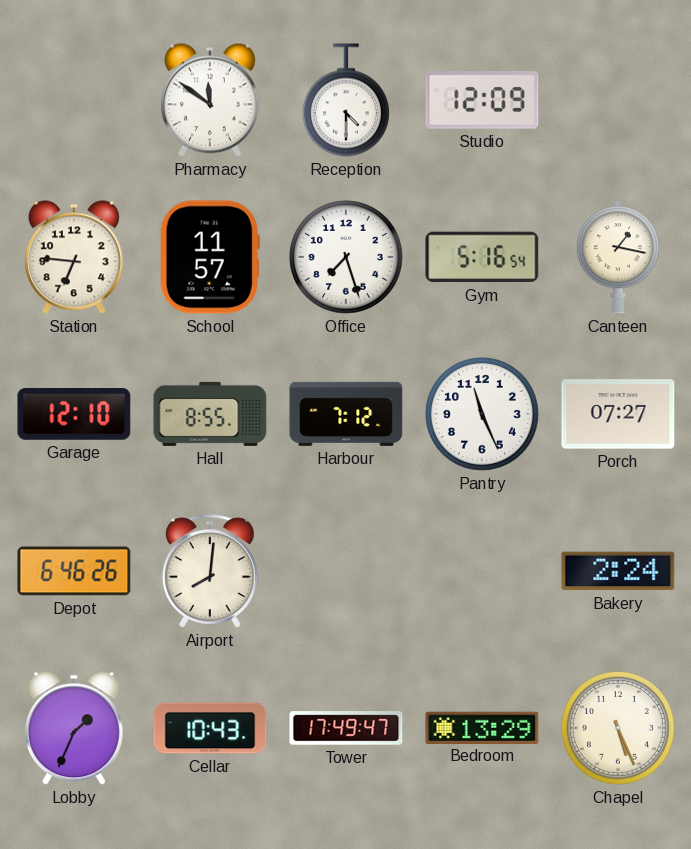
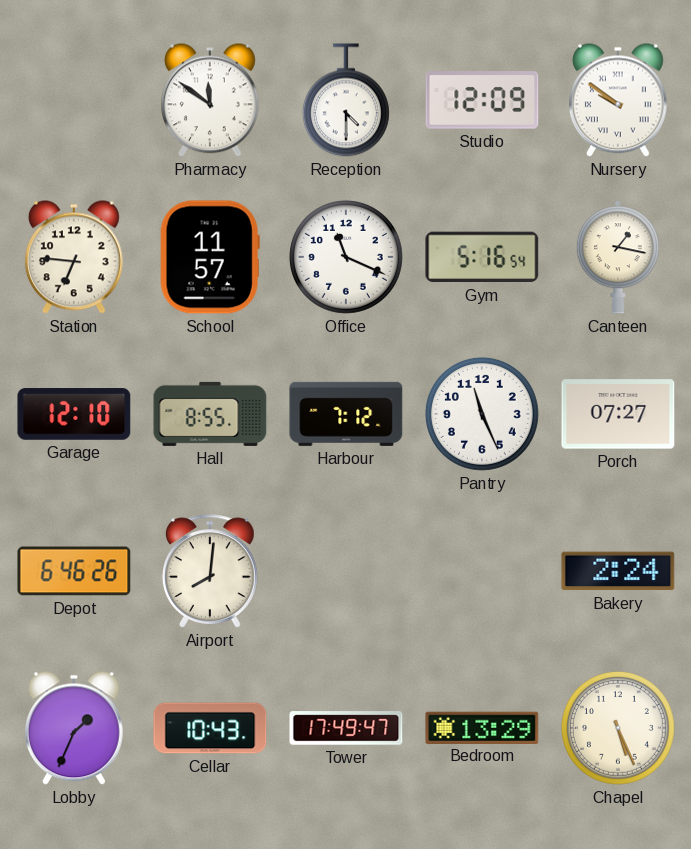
Nursery: none -> 9:51 (618, 100)
Office: 7:27 -> 11:19 (346, 257)
